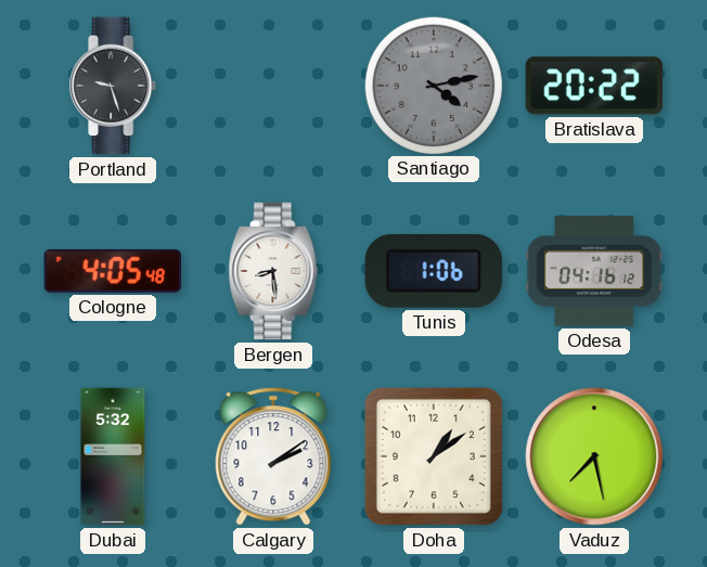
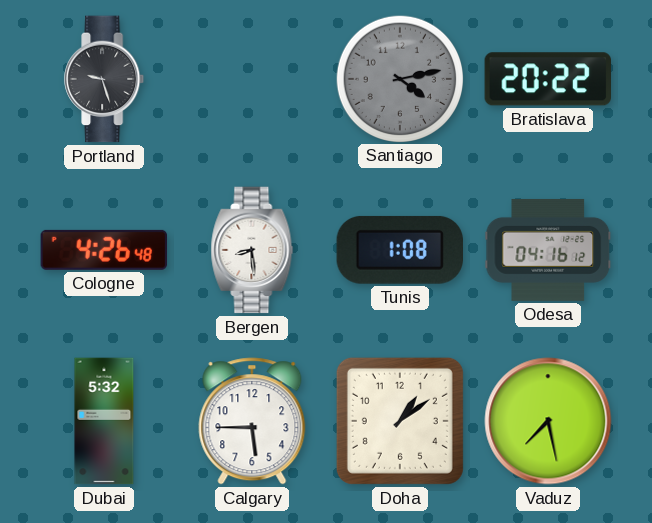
Cologne: 4:05 -> 4:26 (104, 250)
Tunis: 1:06 -> 1:08 (399, 250)
Calgary: 2:09 -> 5:45 (252, 421)
